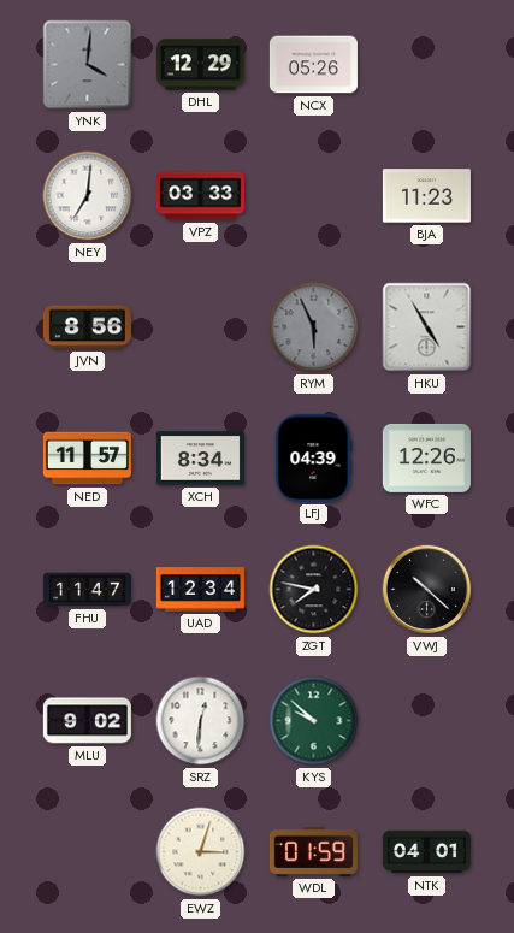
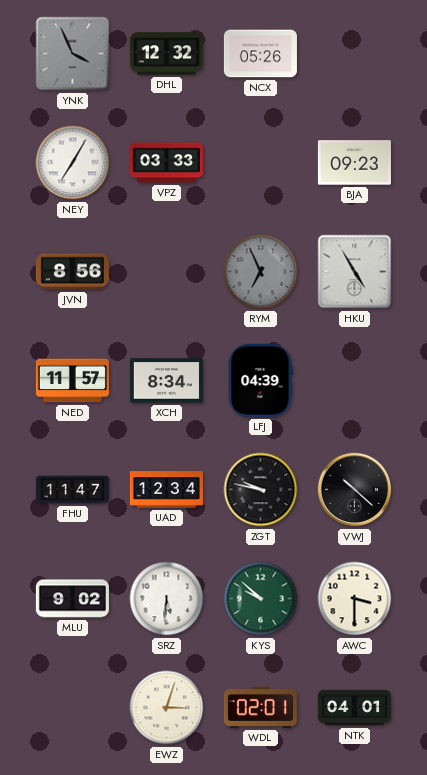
YNK: 4:01 -> 3:56 (73, 54)
DHL: 12:29 -> 12:32 (166, 54)
NEY: 7:01 -> 7:05 (73, 163)
BJA: 11:23 -> 09:23 (354, 163)
RYM: 5:56 -> 6:56 (261, 272)
WFC: 12:26 -> none (426, 457)
ZGT: 7:47 -> 9:47 (261, 490)
SRZ: 12:31 -> 5:31 (167, 599)
AWC: none -> 3:30 (355, 599)
WDL: 01:59 -> 02:01 (260, 707)
